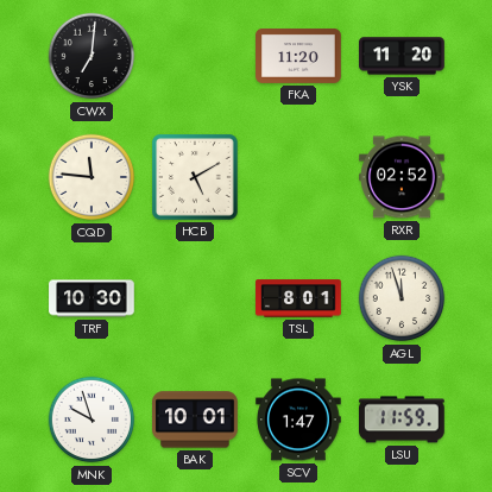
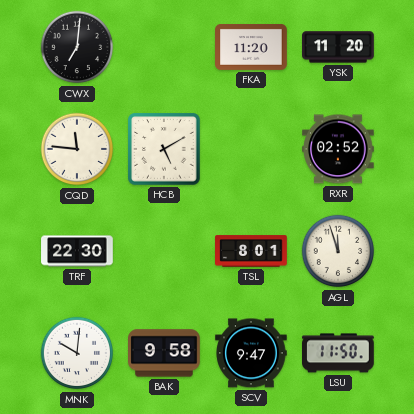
TRF: 10:30 -> 22:30 (77, 251)
MNK: 9:57 -> 10:01 (77, 353)
BAK: 10:01 -> 9:58 (164, 353)
SCV: 1:47 -> 9:47 (251, 353)
LSU: 11:59 -> 11:50 (339, 353)
